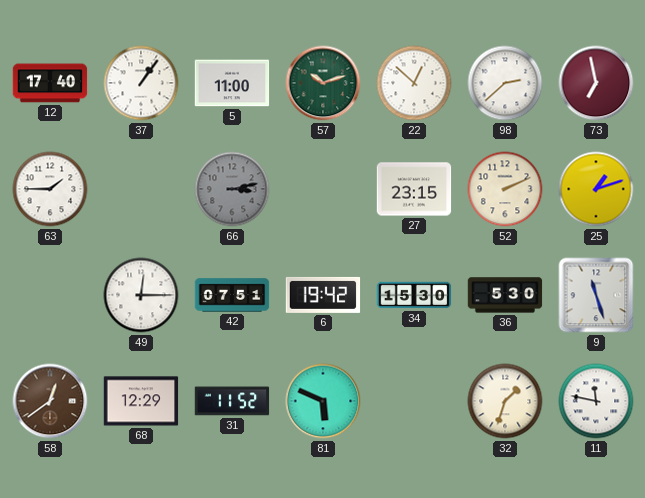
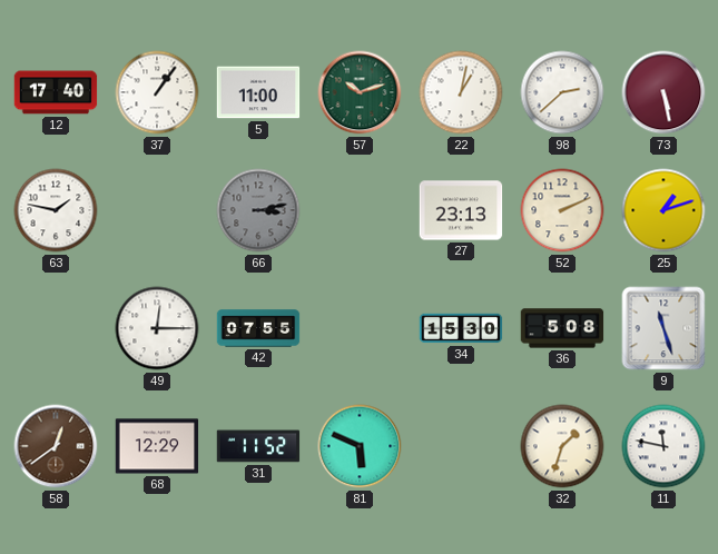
22: 12:52 -> 1:02 (461, 92)
73: 6:58 -> 5:28 (663, 92)
63: 1:45 -> 1:47 (56, 210)
27: 23:15 -> 23:13 (461, 210)
42: 07:51 -> 07:55 (258, 328)
6: 19:42 -> none (323, 295)
36: 5:30 -> 5:08 (562, 328)
